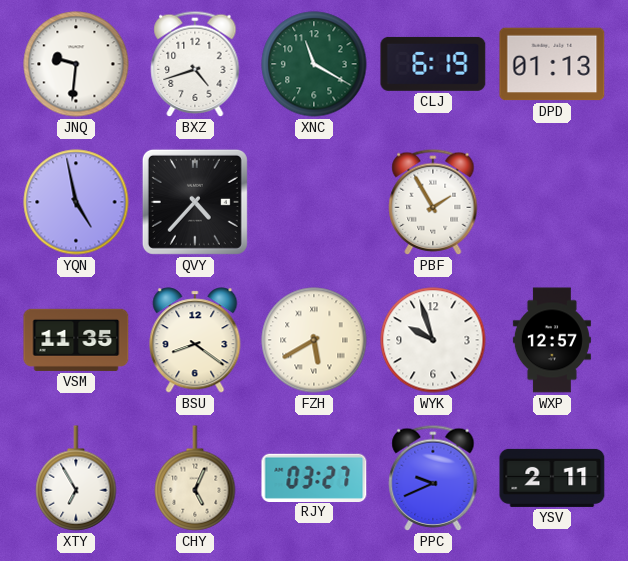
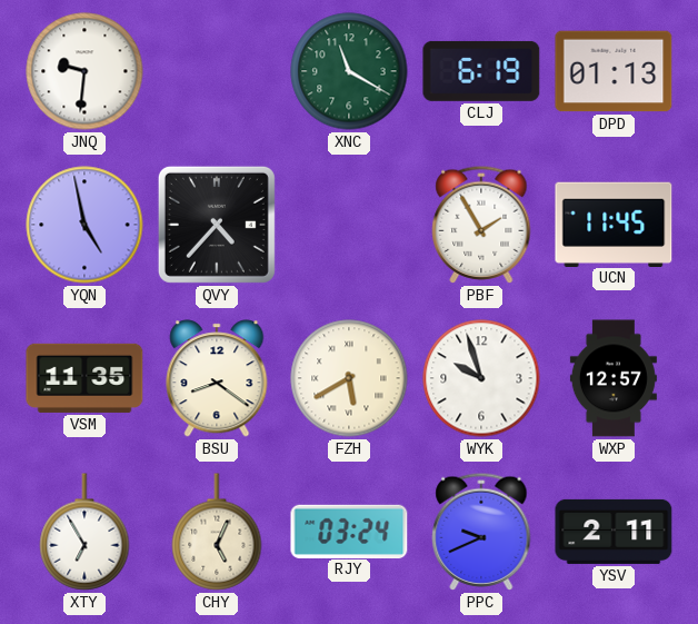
BXZ: 4:42 -> none (195, 64)
UCN: none -> 11:45 (614, 224)
RJY: 03:27 -> 03:24 (349, 531)
